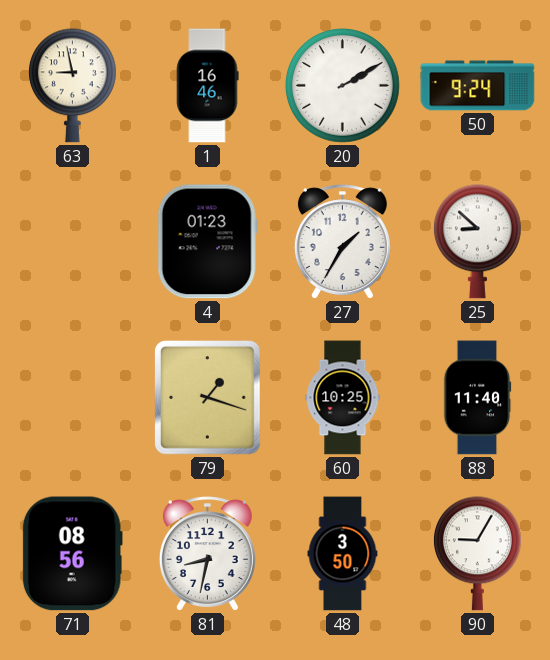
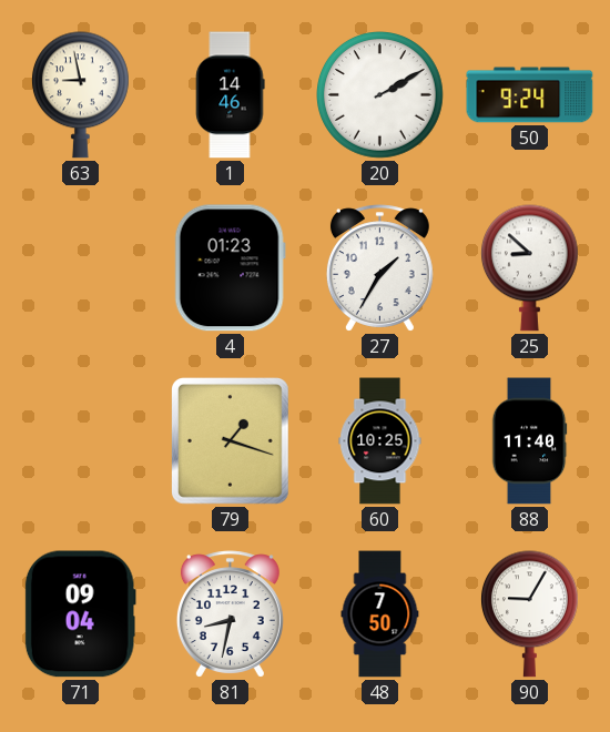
1: 16:46 -> 14:46 (231, 95)
71: 08:56 -> 09:04 (80, 614)
48: 3:50 -> 7:50 (380, 614)
